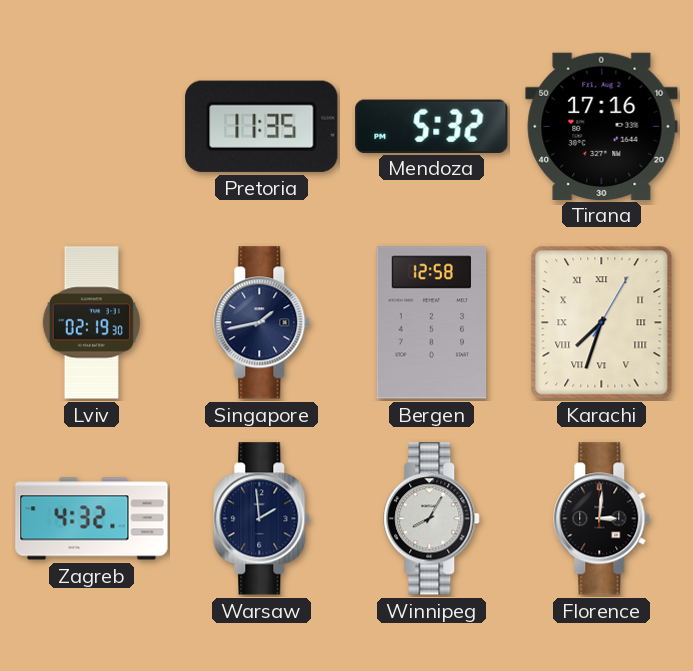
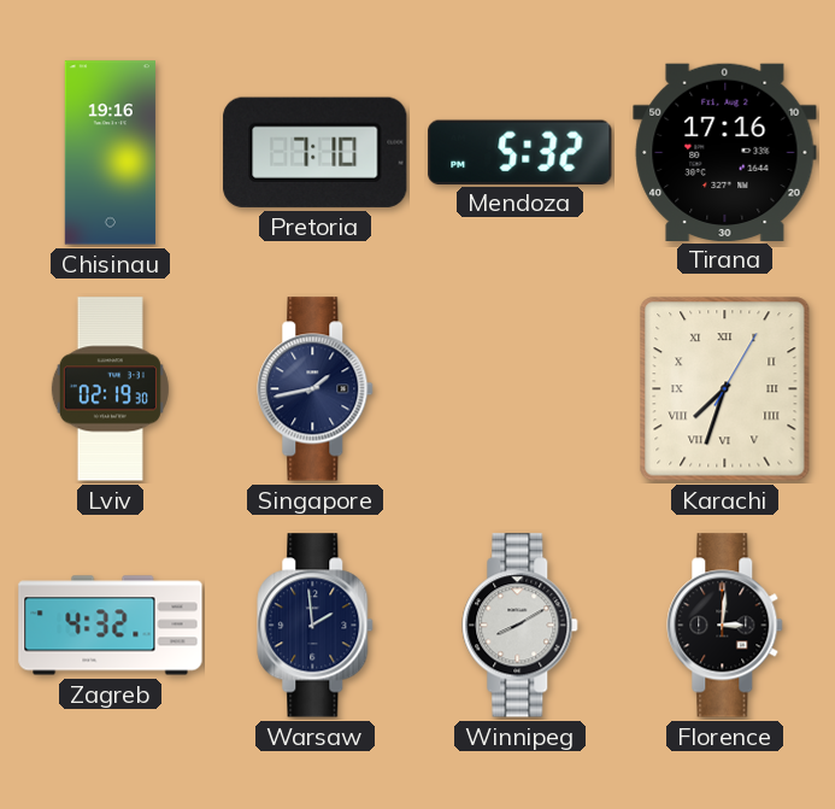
Chisinau: none -> 19:16 (110, 153)
Pretoria: 11:35 -> 7:10 (316, 152)
Bergen: 12:58 -> none (432, 323)
Winnipeg: 8:05 -> 8:10 (521, 626)
